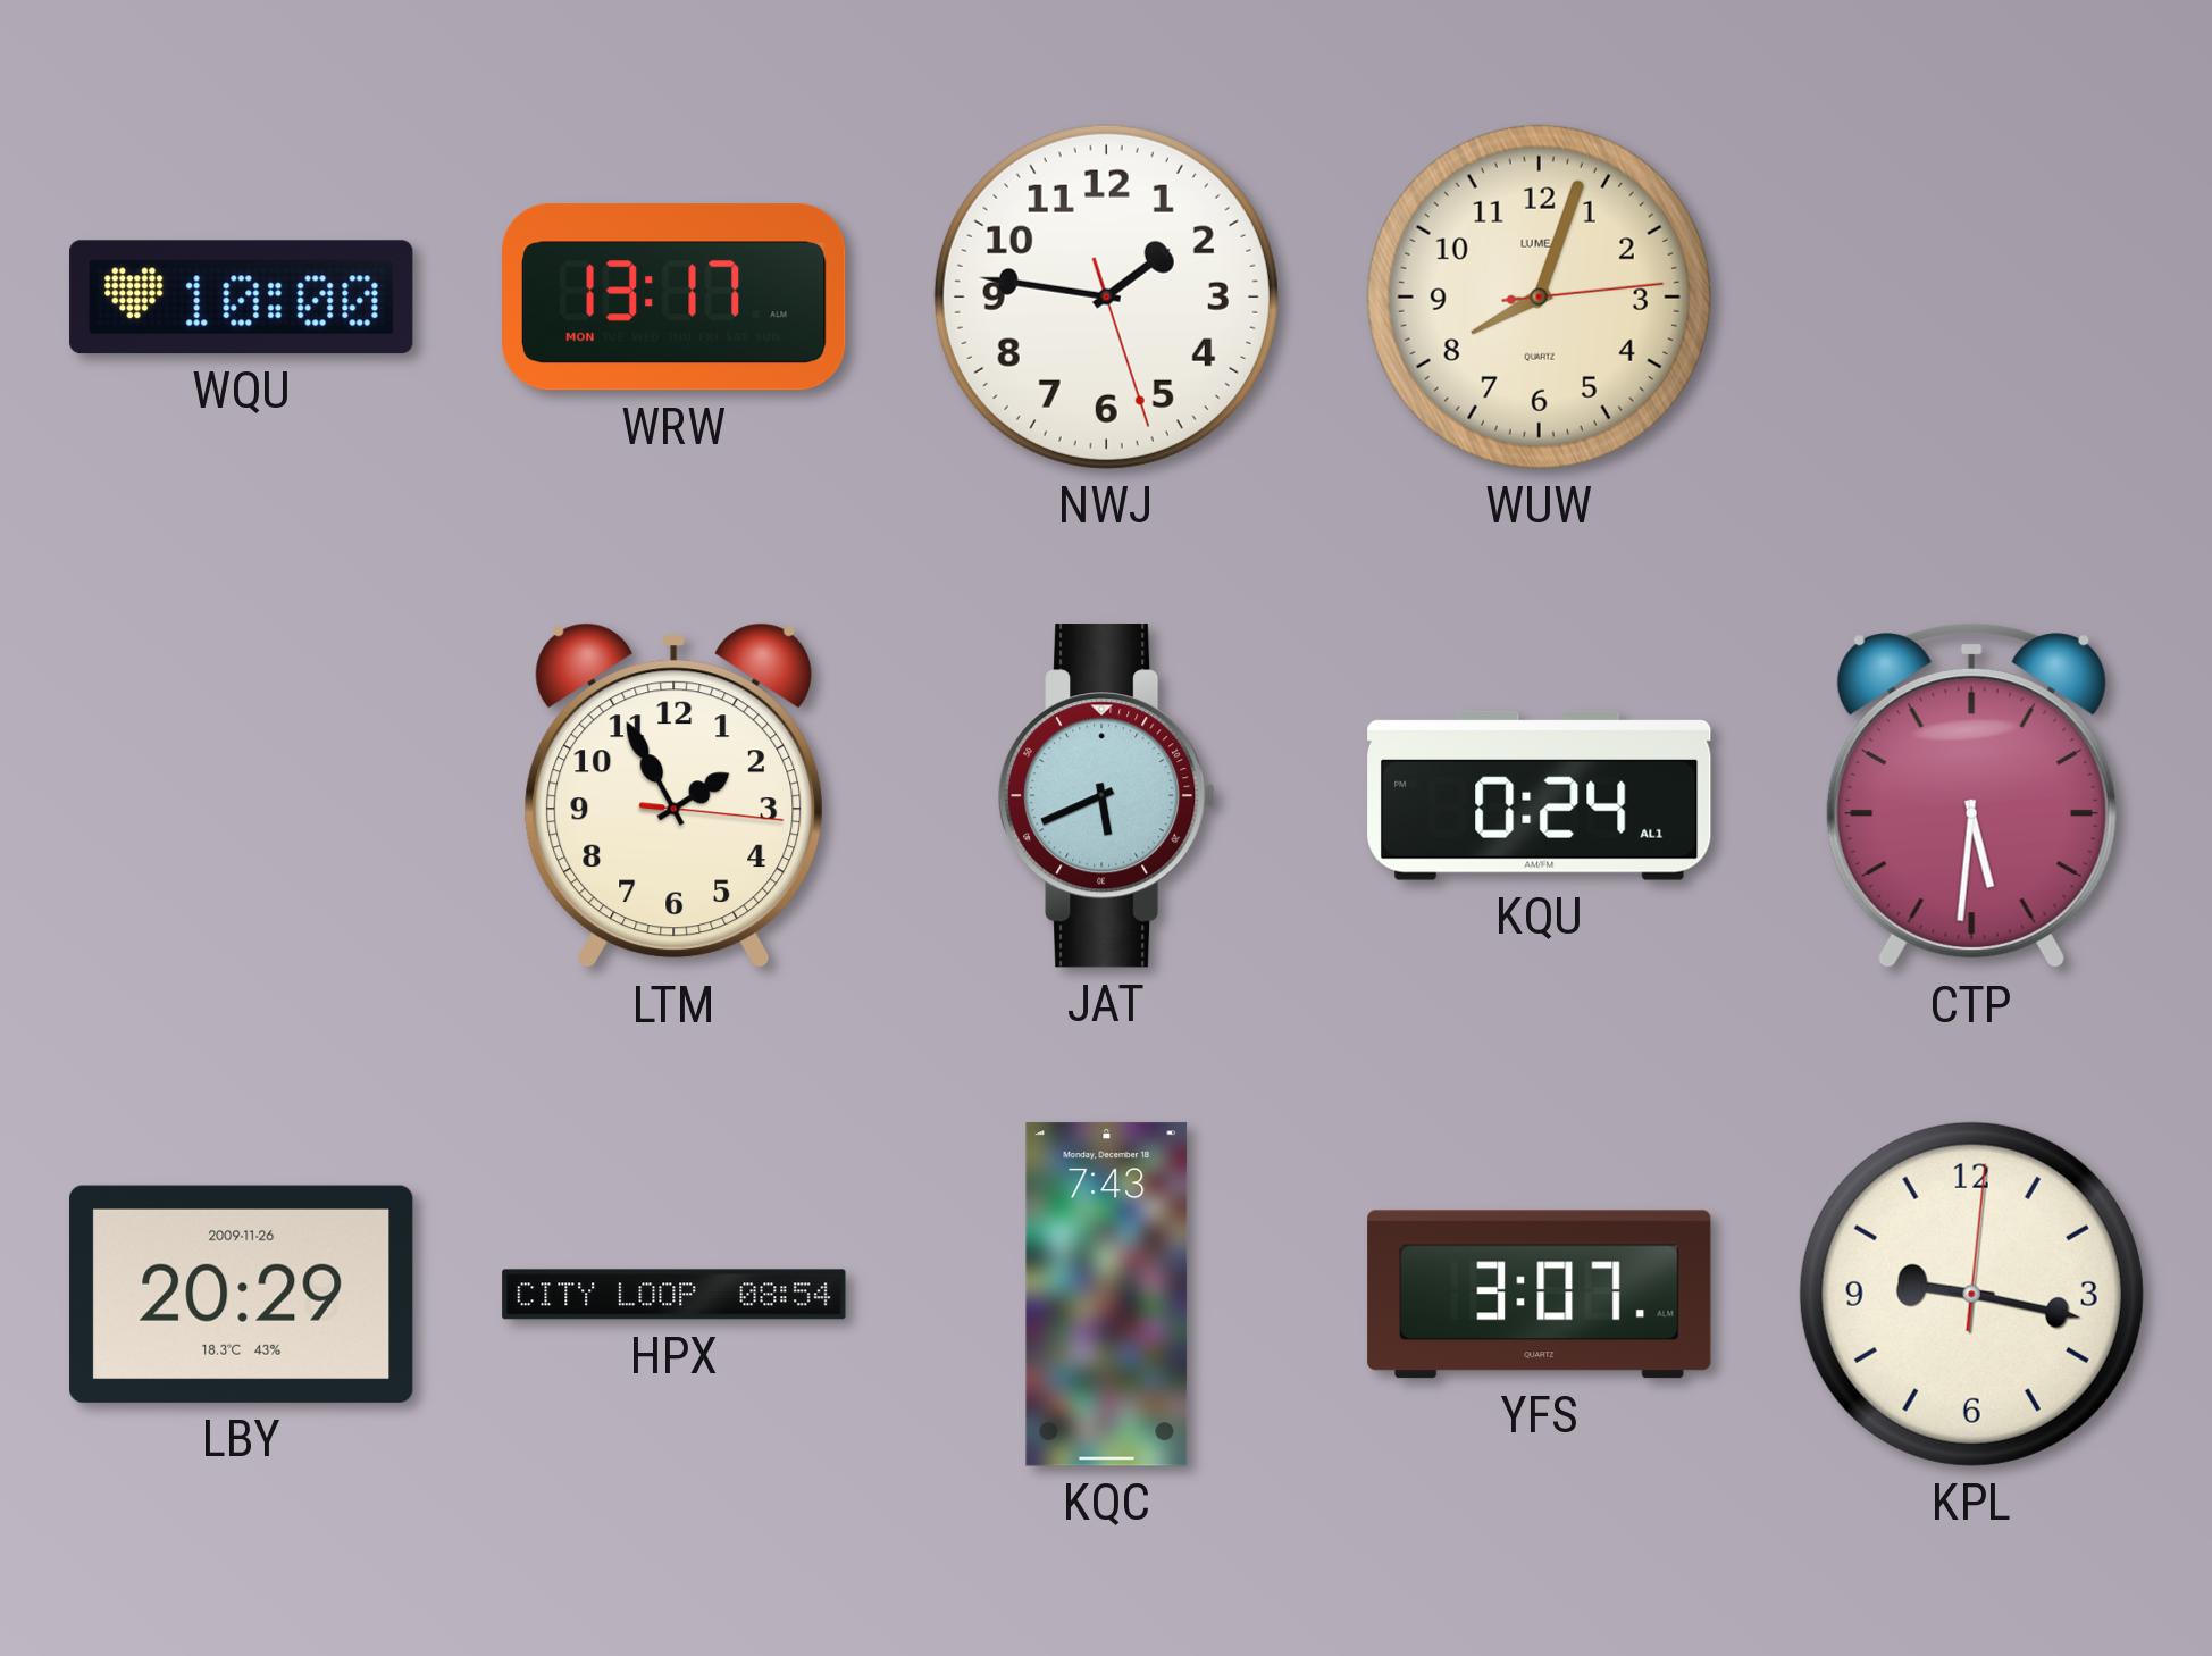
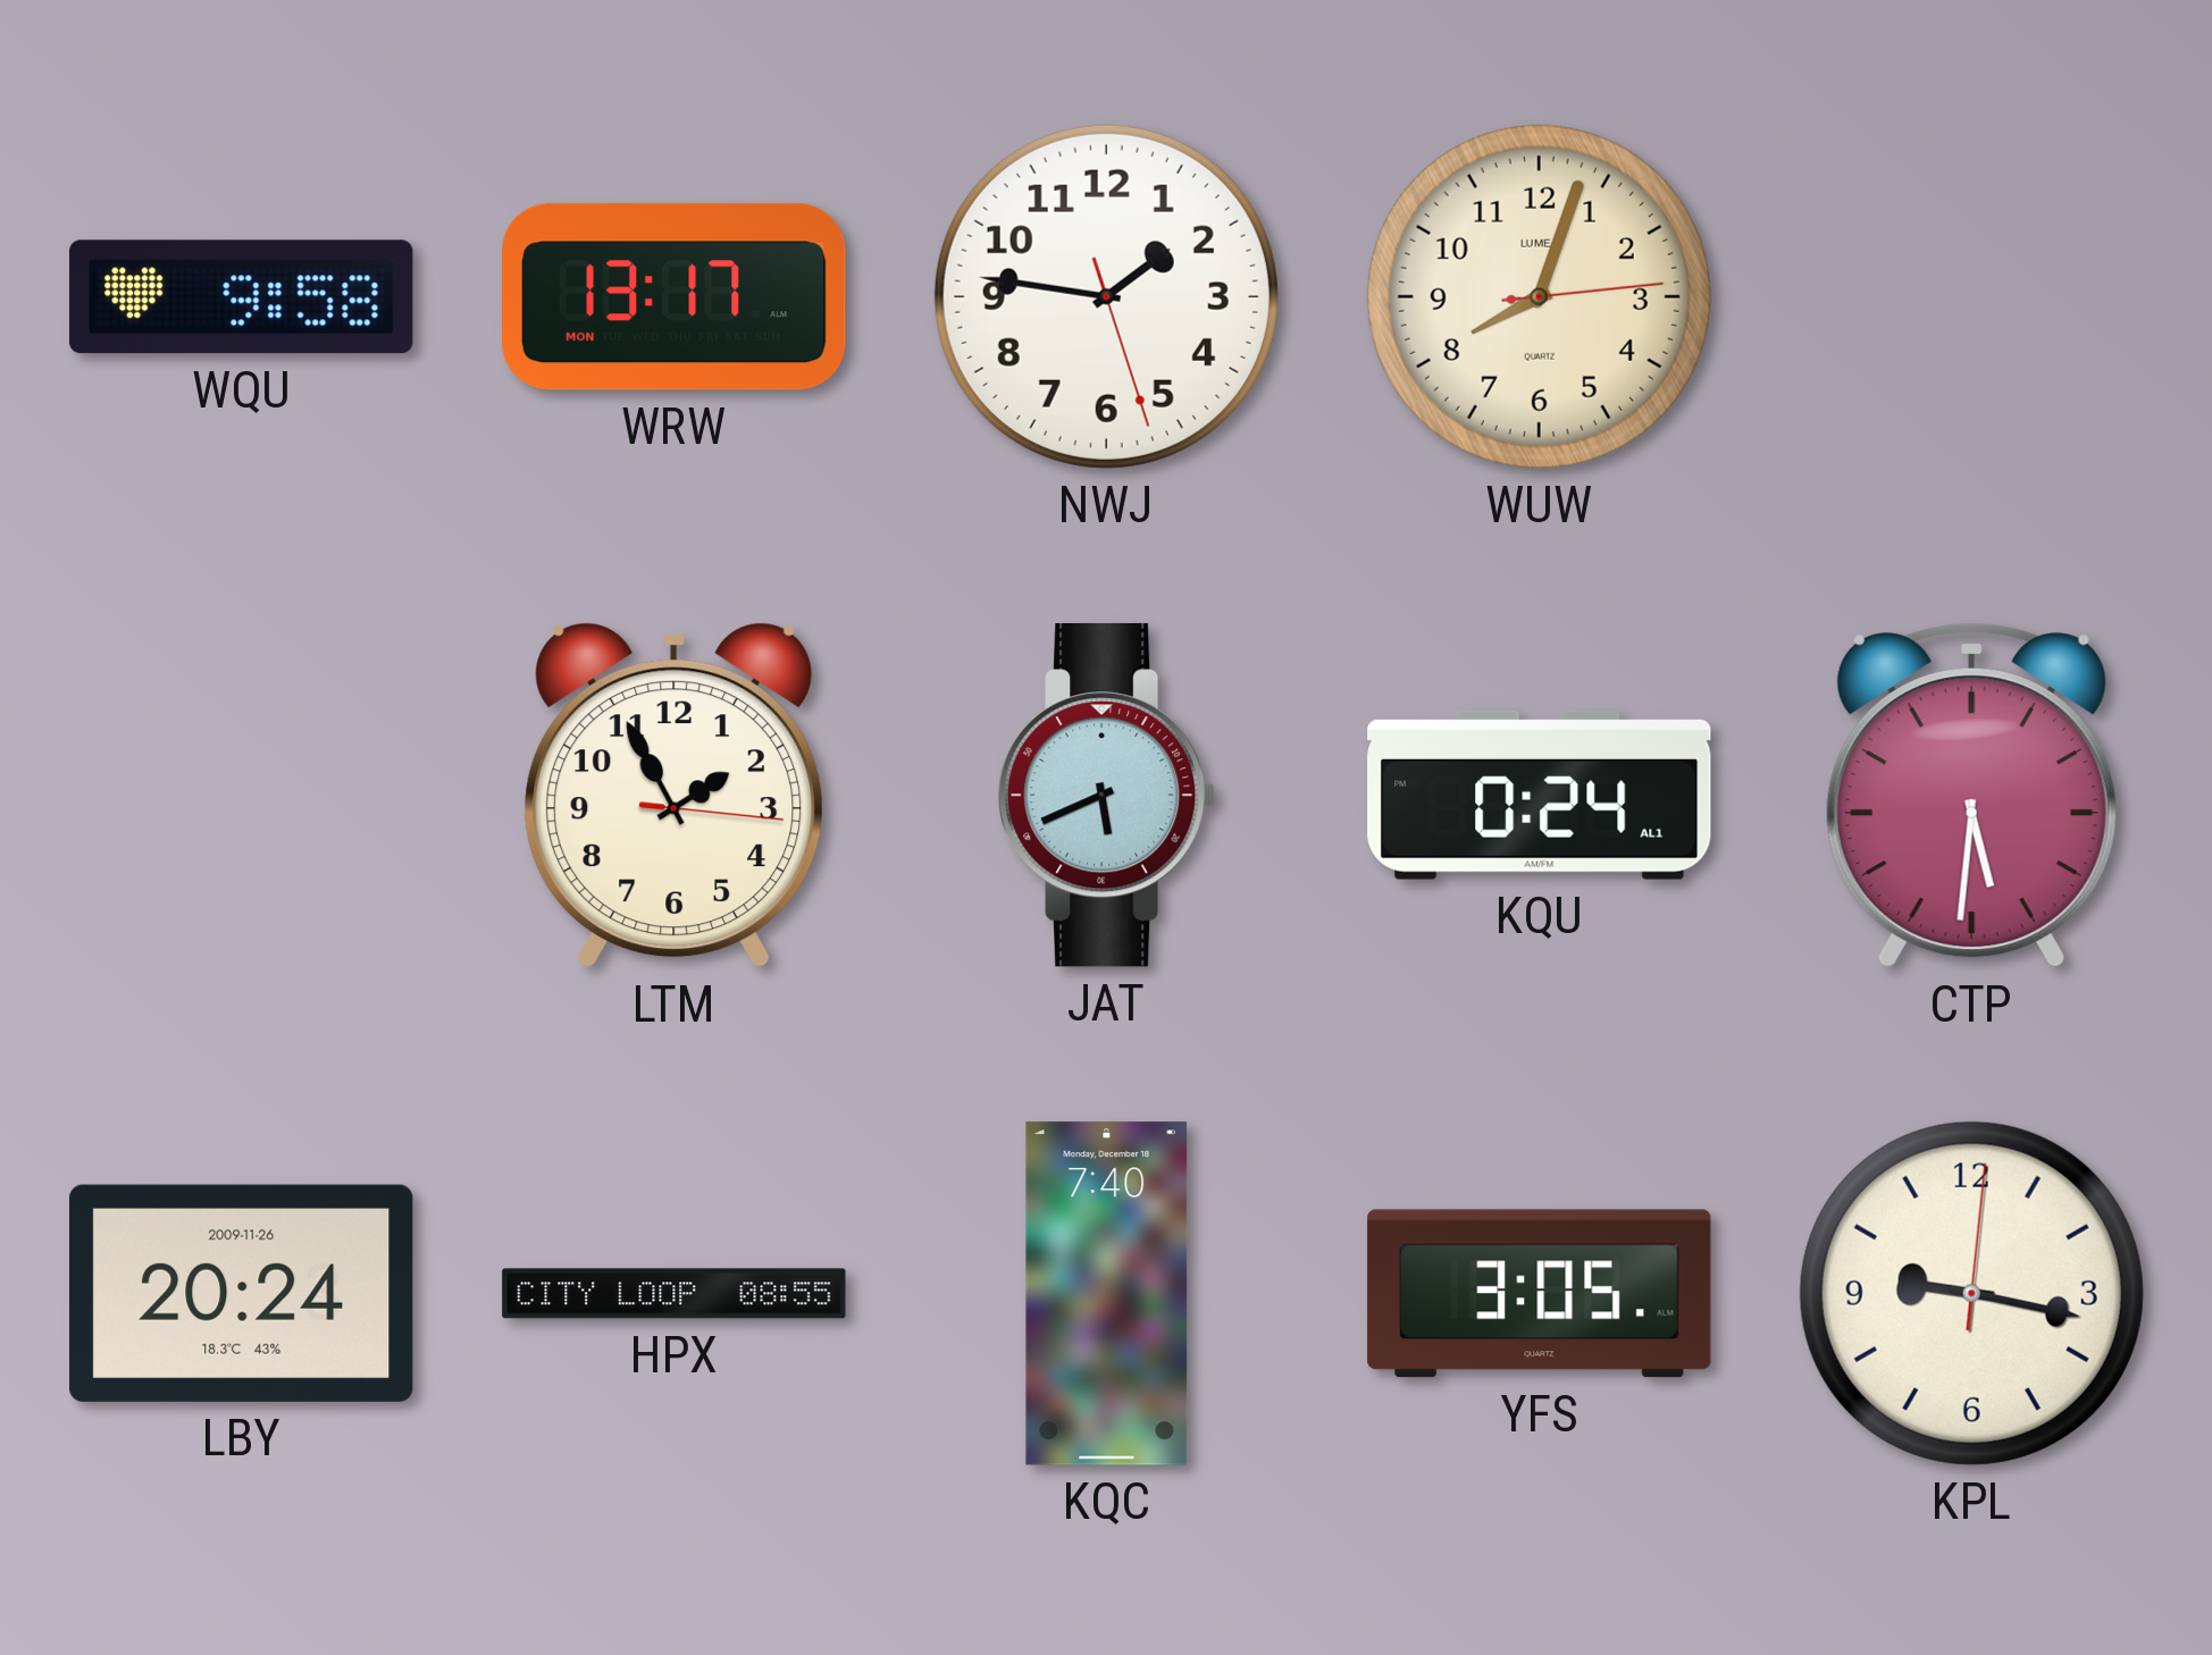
WQU: 10:00 -> 9:58 (242, 297)
LBY: 20:29 -> 20:24 (242, 1293)
HPX: 08:54 -> 08:55 (675, 1294)
KQC: 7:43 -> 7:40 (1107, 1294)
YFS: 3:07 -> 3:05 (1540, 1294)
